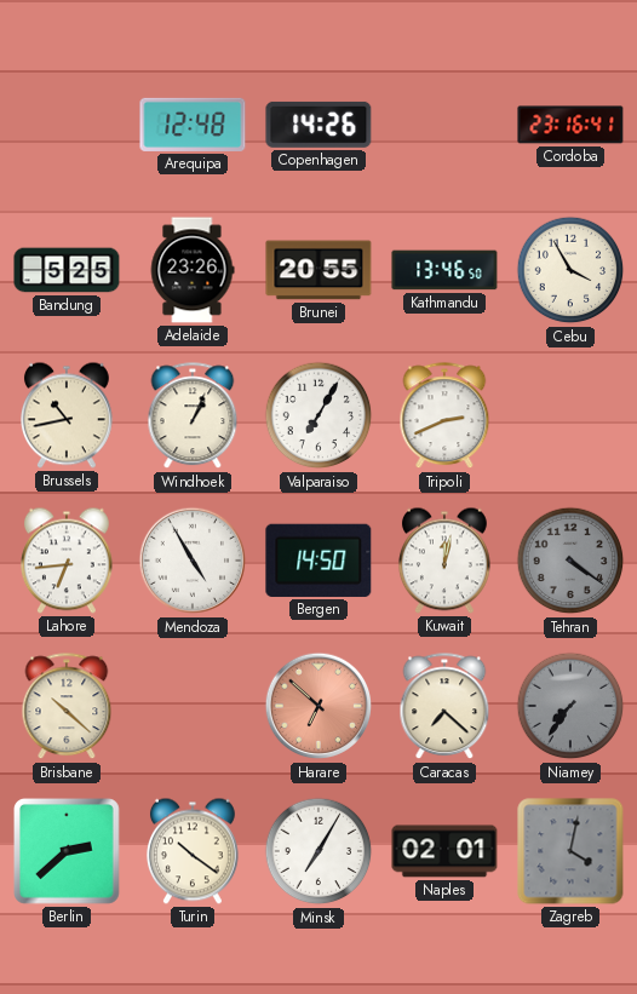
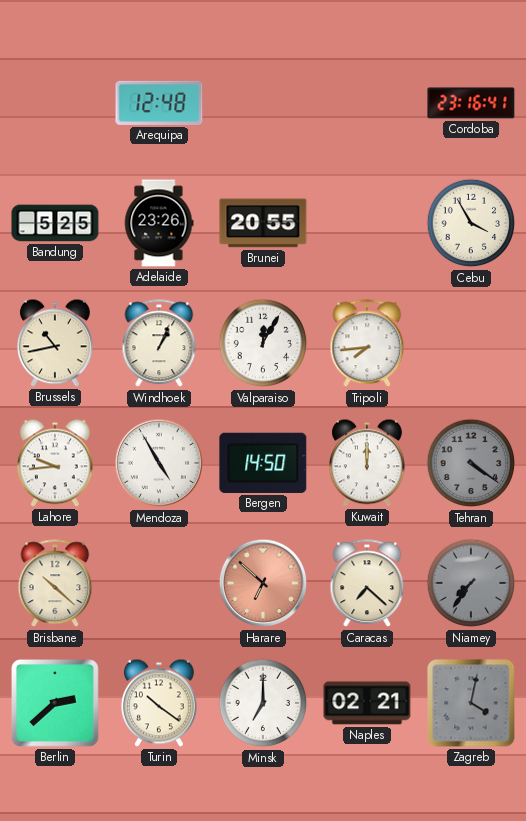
Copenhagen: 14:26 -> none (318, 125)
Kathmandu: 13:46 -> none (444, 270)
Valparaiso: 7:05 -> 12:05 (263, 343)
Tripoli: 2:41 -> 7:44 (367, 344)
Lahore: 6:44 -> 9:44 (55, 463)
Kuwait: 12:02 -> 12:00 (367, 463)
Minsk: 7:05 -> 7:00 (263, 703)
Naples: 02:01 -> 02:21 (367, 703)
